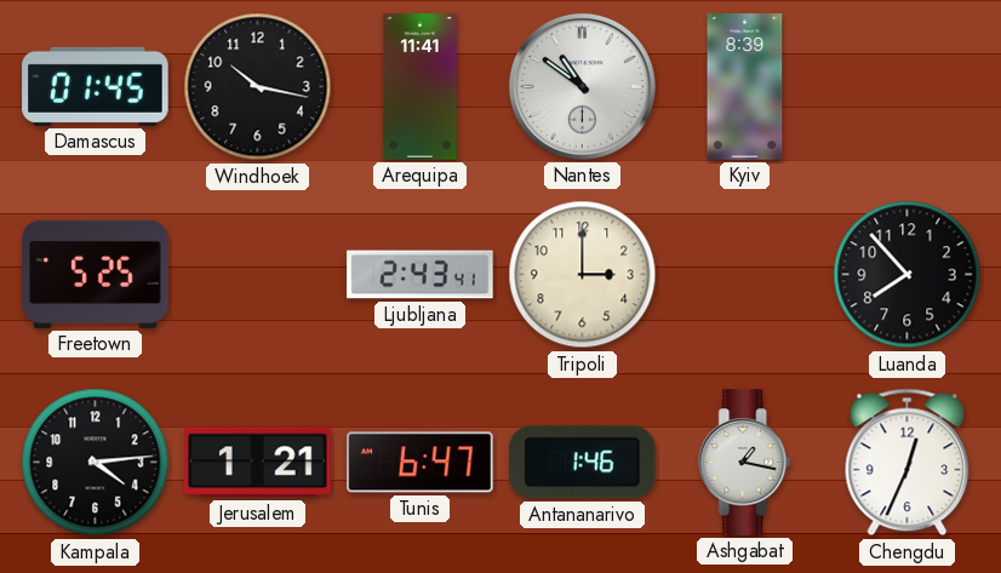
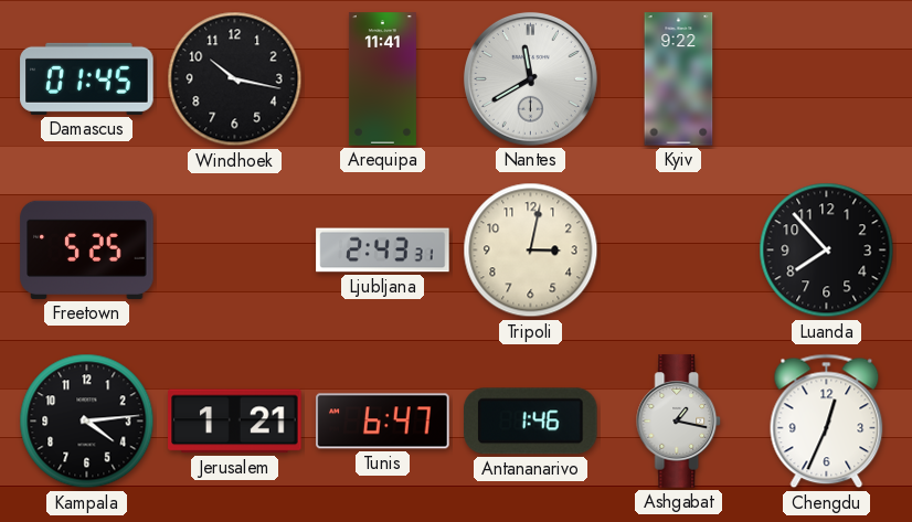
Nantes: 10:51 -> 11:40 (530, 78)
Kyiv: 8:39 -> 9:22 (679, 79)
Ljubljana: 2:43:41 -> 2:43:31 (383, 251)
Tripoli: 3:00 -> 3:02 (531, 251)
